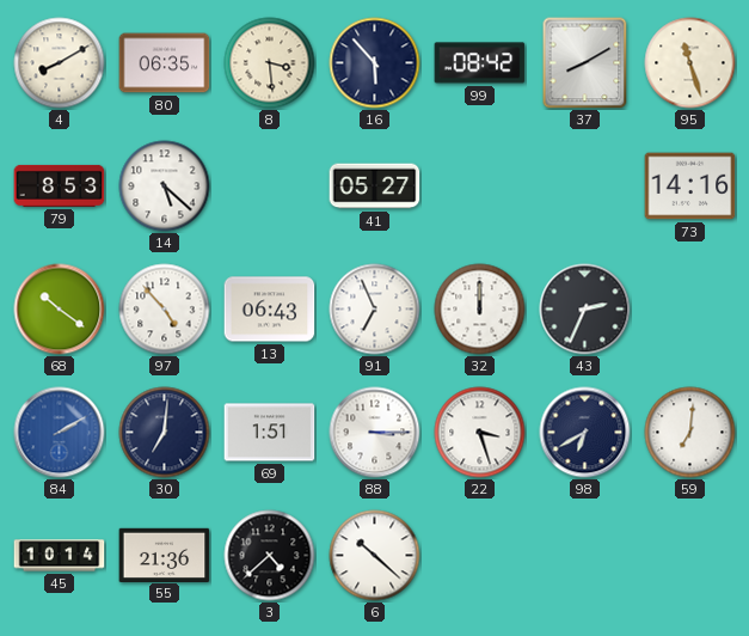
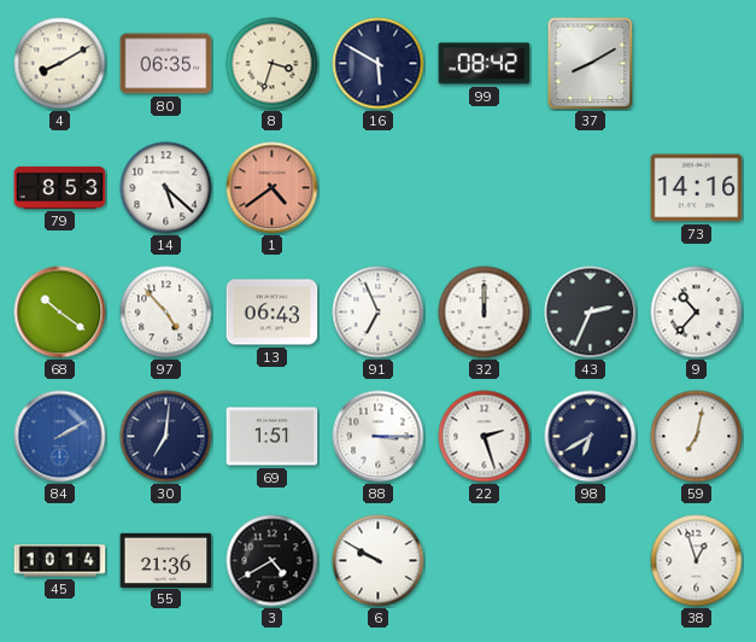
8: 3:29 -> 3:33 (272, 64)
16: 5:53 -> 5:50 (379, 64)
95: 11:27 -> none (690, 63)
1: none -> 4:39 (272, 188)
41: 05:27 -> none (375, 186)
9: none -> 10:37 (697, 313)
22: 3:27 -> 2:27 (485, 437)
59: 7:01 -> 7:02 (697, 437)
3: 4:38 -> 4:40 (272, 561)
6: 10:22 -> 9:50 (379, 561)
38: none -> 12:57 (697, 561)
